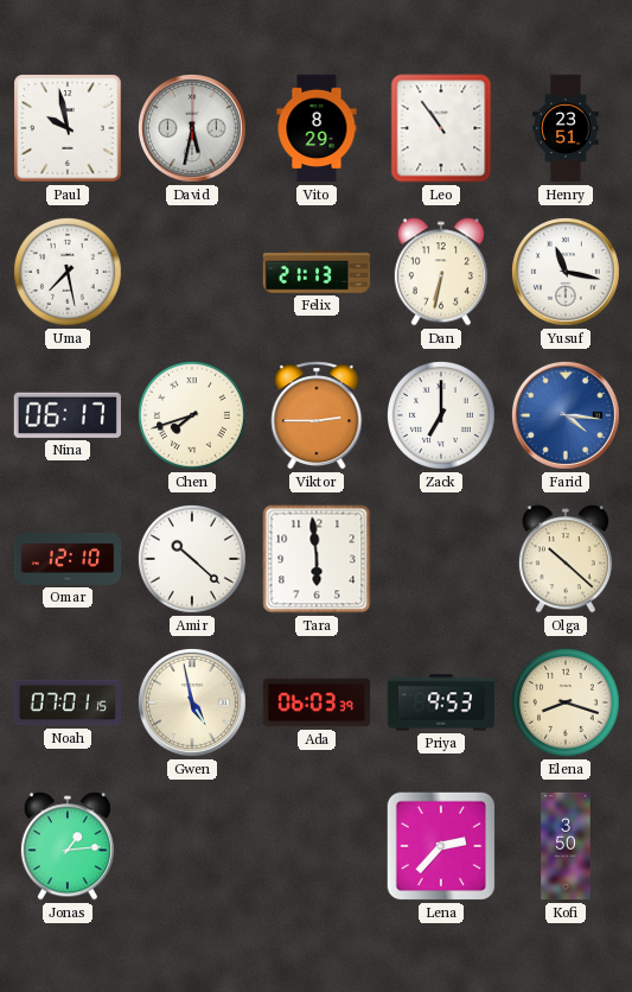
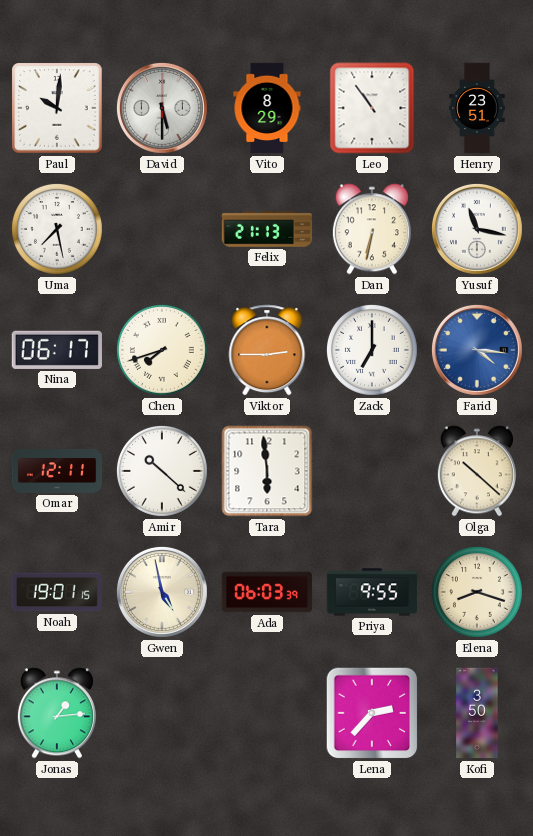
Paul: 9:58 -> 10:01 (57, 108)
David: 5:32 -> 5:30 (162, 108)
Omar: 12:10 -> 12:11 (57, 471)
Noah: 07:01 -> 19:01 (56, 592)
Priya: 9:53 -> 9:55 (372, 592)
